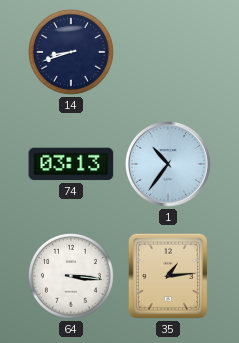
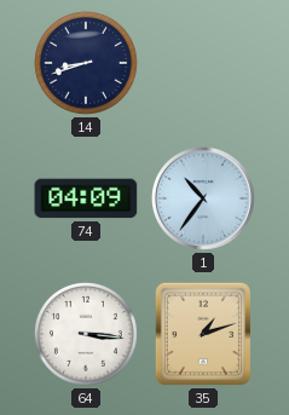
74: 03:13 -> 04:09 (86, 198)
35: 1:14 -> 1:12 (203, 334)
